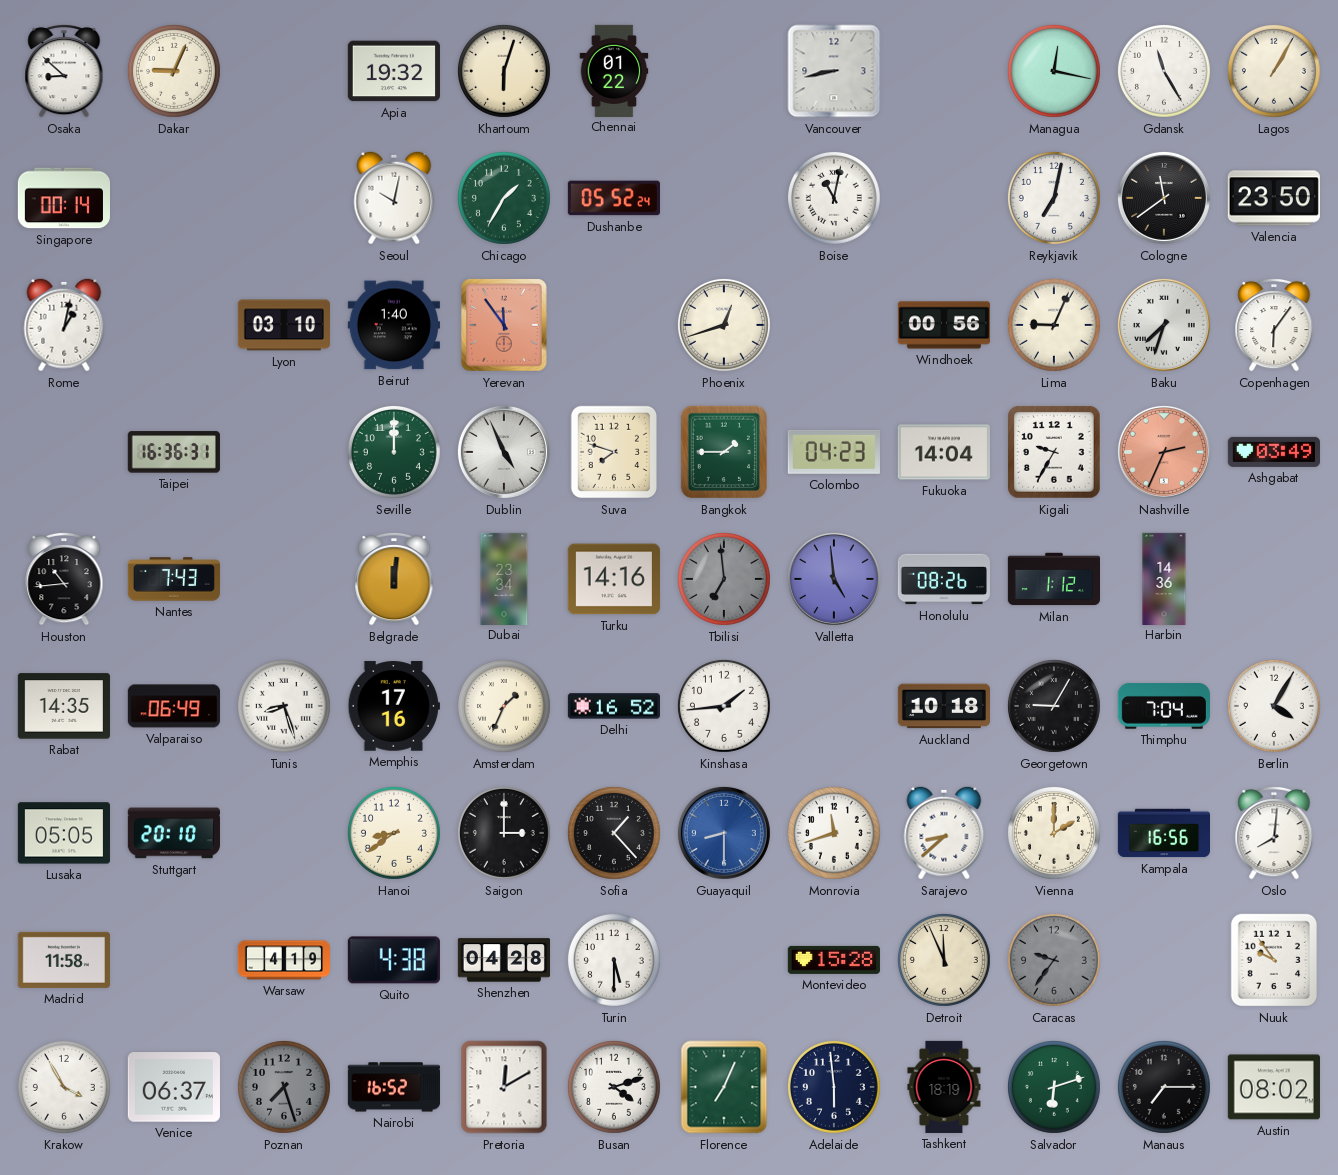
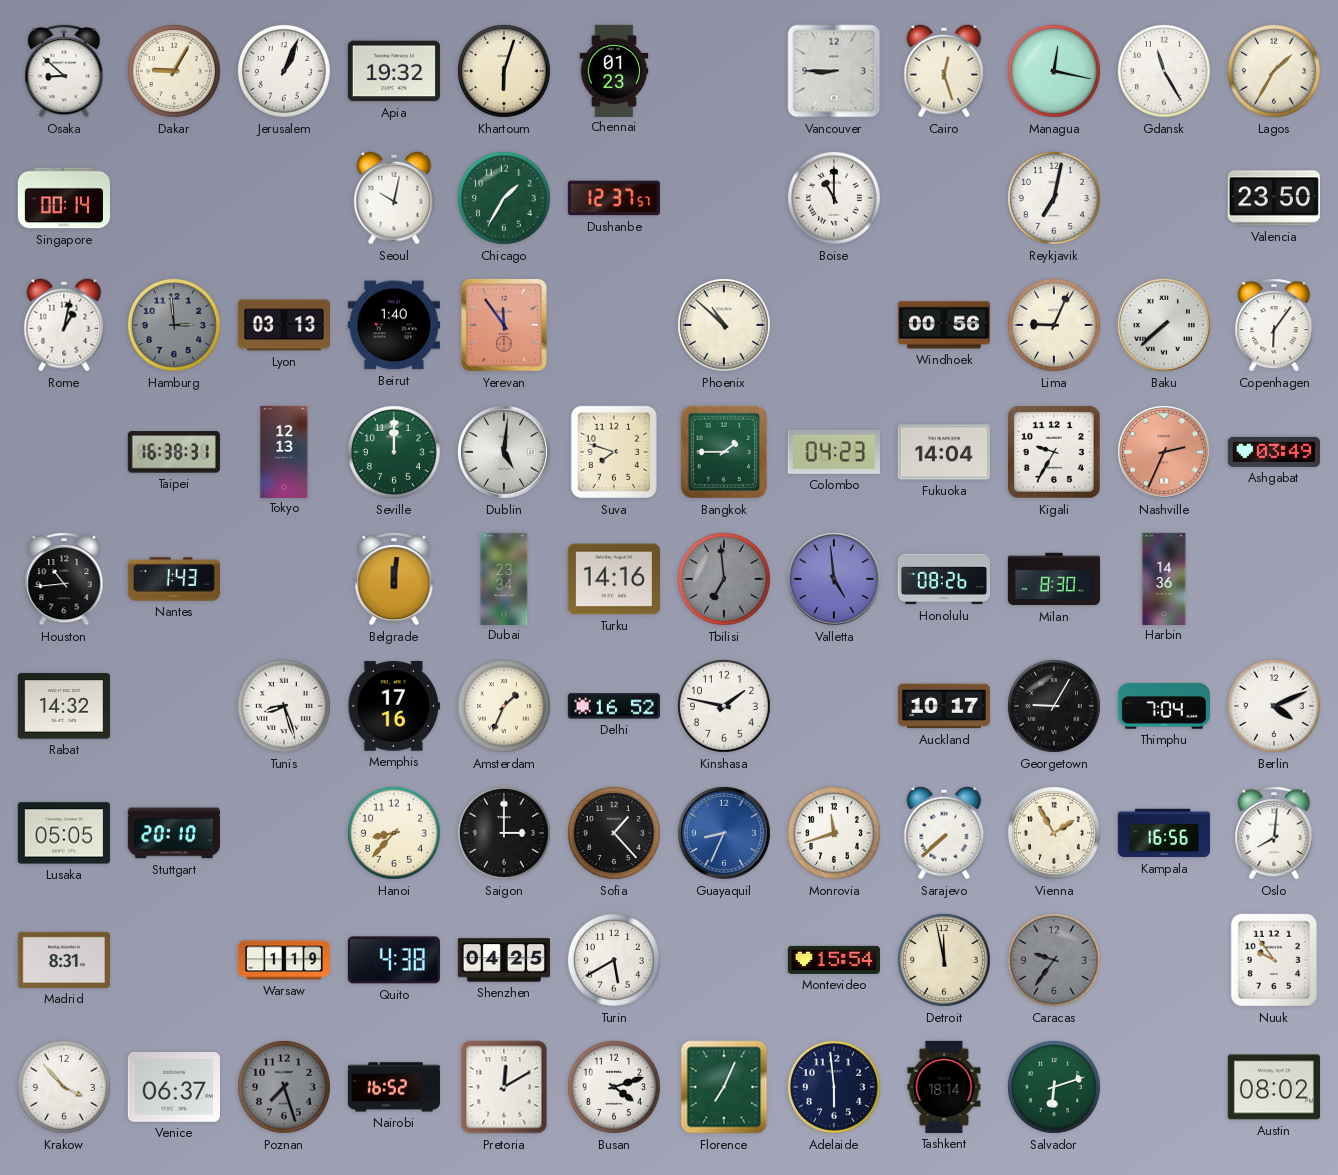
Dakar: 9:04 -> 9:05 (174, 71)
Jerusalem: none -> 1:04 (284, 71)
Chennai: 01:22 -> 01:23 (614, 70)
Vancouver: 8:43 -> 8:45 (834, 71)
Cairo: none -> 12:27 (944, 71)
Lagos: 1:05 -> 1:35 (1274, 71)
Dushanbe: 05:52 -> 12:37 (614, 198)
Boise: 11:02 -> 11:00 (834, 198)
Cologne: 11:39 -> none (1164, 198)
Hamburg: none -> 2:59 (174, 325)
Lyon: 03:10 -> 03:13 (283, 325)
Phoenix: 12:42 -> 10:52 (724, 325)
Baku: 7:33 -> 7:38 (1164, 325)
Taipei: 16:36 -> 16:38 (174, 452)
Tokyo: none -> 12:13 (284, 451)
Dublin: 4:56 -> 5:01 (504, 452)
Nantes: 7:43 -> 1:43 (174, 579)
Milan: 1:12 -> 8:30 (1053, 579)
Rabat: 14:35 -> 14:32 (64, 706)
Valparaiso: 06:49 -> none (174, 706)
Kinshasa: 1:44 -> 1:47 (724, 706)
Auckland: 10:18 -> 10:17 (943, 706)
Berlin: 4:05 -> 4:11 (1274, 706)
Hanoi: 8:39 -> 8:37 (394, 833)
Guayaquil: 8:30 -> 8:34 (724, 833)
Sarajevo: 8:38 -> 7:38 (944, 833)
Vienna: 2:00 -> 1:55 (1054, 833)
Madrid: 11:58 -> 8:31 (64, 960)
Warsaw: 4:19 -> 1:19 (283, 960)
Shenzhen: 04:28 -> 04:25 (503, 960)
Turin: 5:30 -> 5:40 (614, 960)
Montevideo: 15:28 -> 15:54 (834, 960)
Detroit: 11:56 -> 11:58 (944, 960)
Krakow: 3:55 -> 3:53 (64, 1087)
Tashkent: 18:19 -> 18:14 (944, 1087)
Manaus: 7:15 -> none (1164, 1087)
